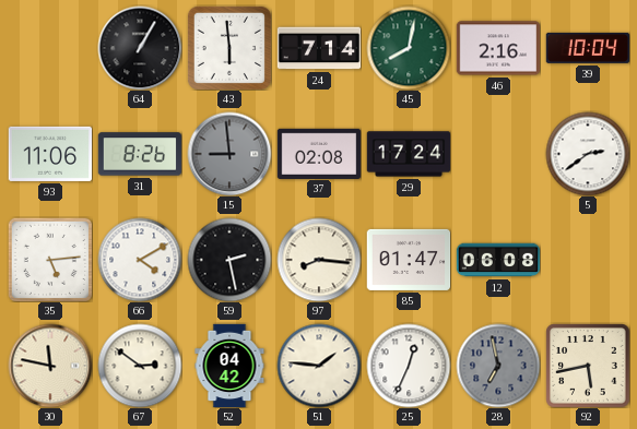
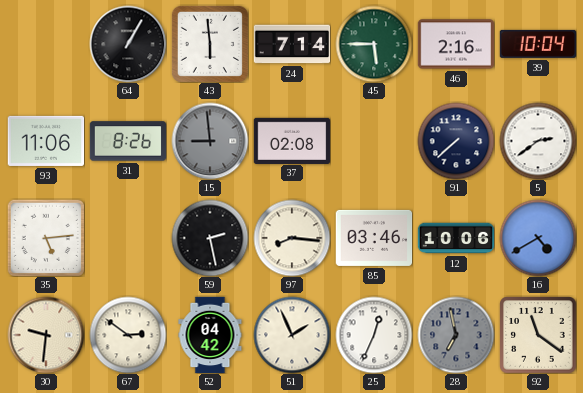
45: 8:02 -> 5:45 (374, 44)
29: 17:24 -> none (409, 154)
91: none -> 7:38 (456, 141)
66: 4:10 -> none (140, 260)
85: 01:47 -> 03:46 (374, 238)
12: 06:08 -> 10:06 (456, 238)
16: none -> 4:40 (538, 238)
30: 11:47 -> 9:31 (46, 335)
51: 1:46 -> 1:56 (292, 335)
92: 5:43 -> 11:21 (538, 335)
